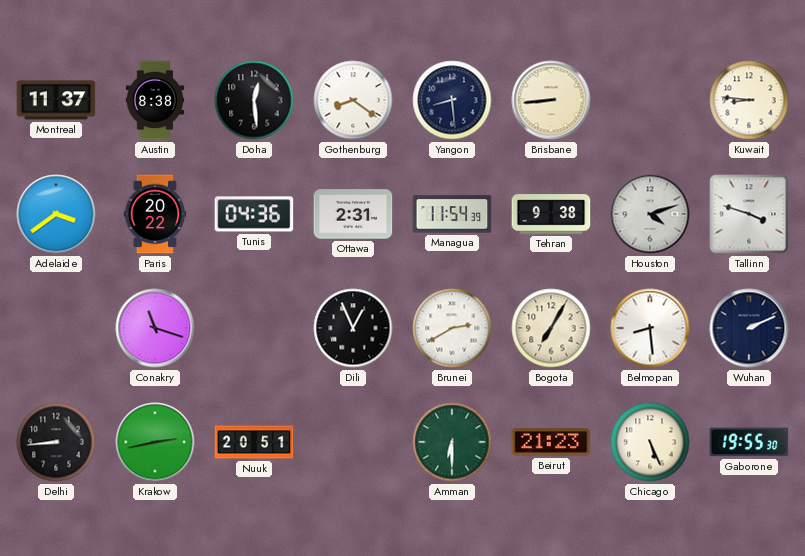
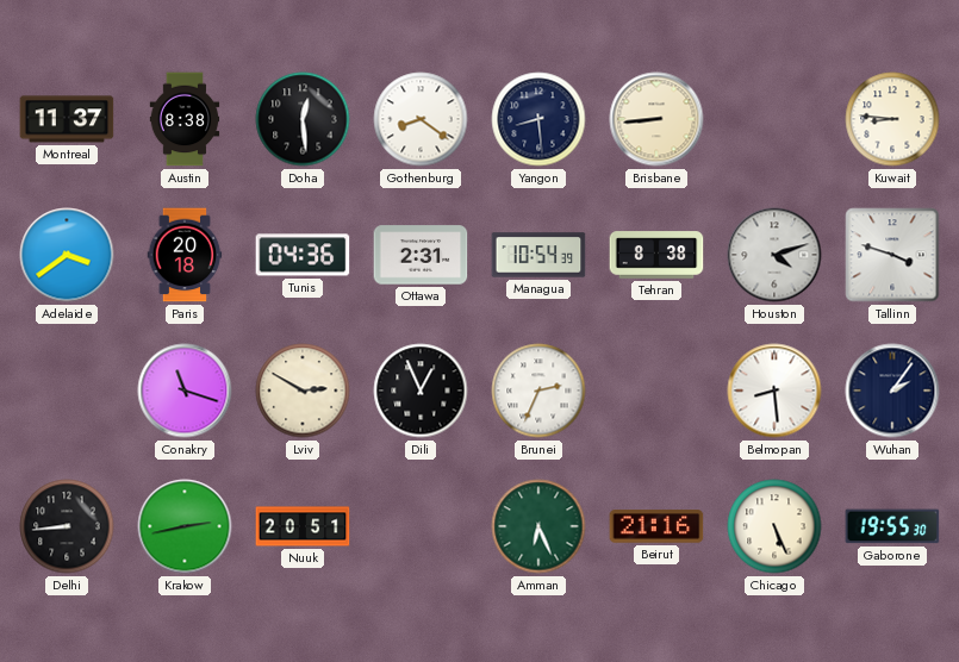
Paris: 20:22 -> 20:18 (185, 255)
Managua: 11:54 -> 10:54 (538, 255)
Tehran: 9:38 -> 8:38 (656, 255)
Lviv: none -> 2:50 (303, 391)
Brunei: 2:40 -> 2:34 (538, 391)
Bogota: 7:05 -> none (551, 328)
Wuhan: 2:11 -> 2:06 (892, 391)
Amman: 6:30 -> 6:26 (538, 526)
Beirut: 21:23 -> 21:16 (656, 526)
